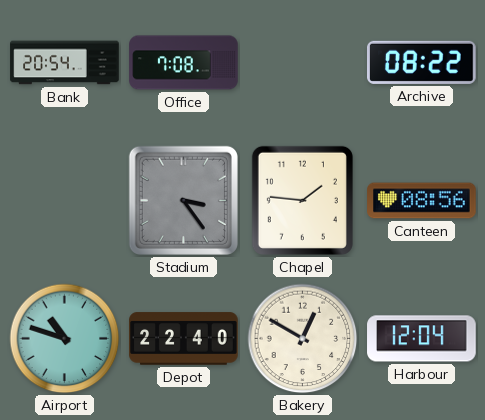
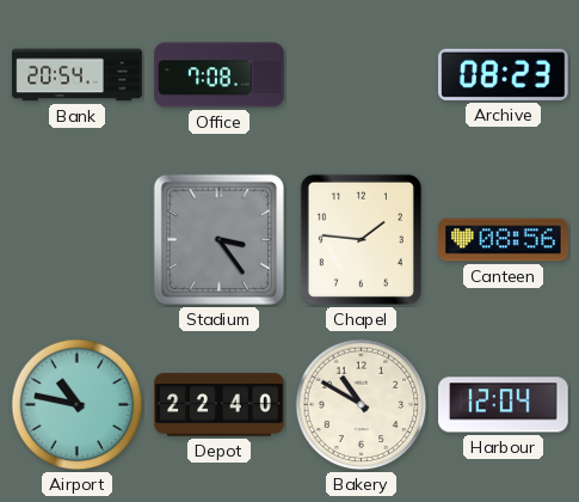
Archive: 08:22 -> 08:23 (504, 74)
Airport: 10:48 -> 10:47 (78, 405)
Bakery: 12:50 -> 10:50 (362, 405)
